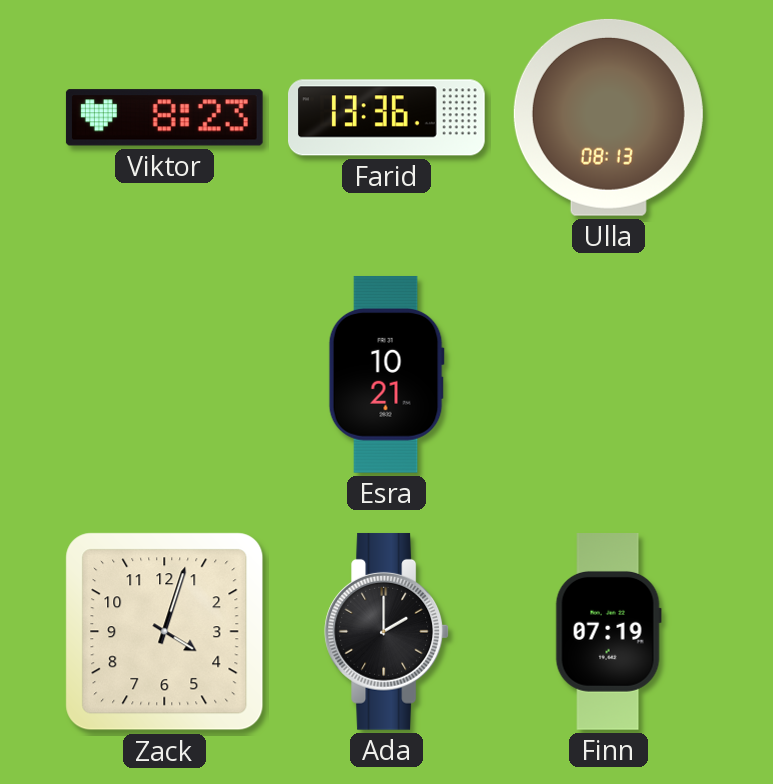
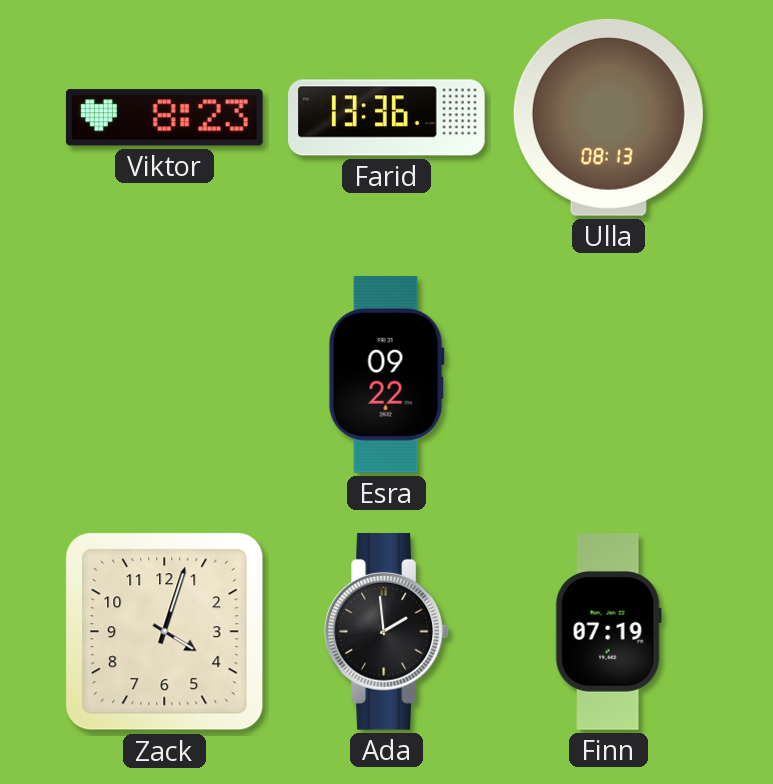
Esra: 10:21 -> 09:22 (386, 374)
Ada: 2:00 -> 1:59 (387, 631)
